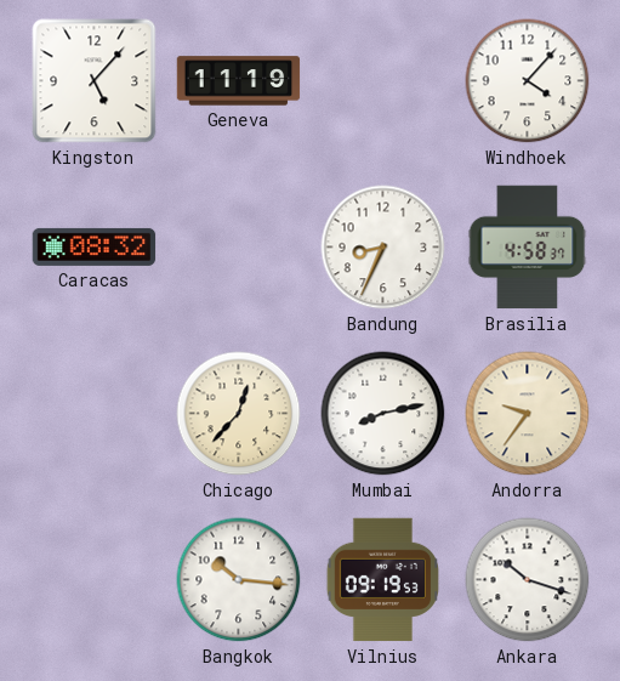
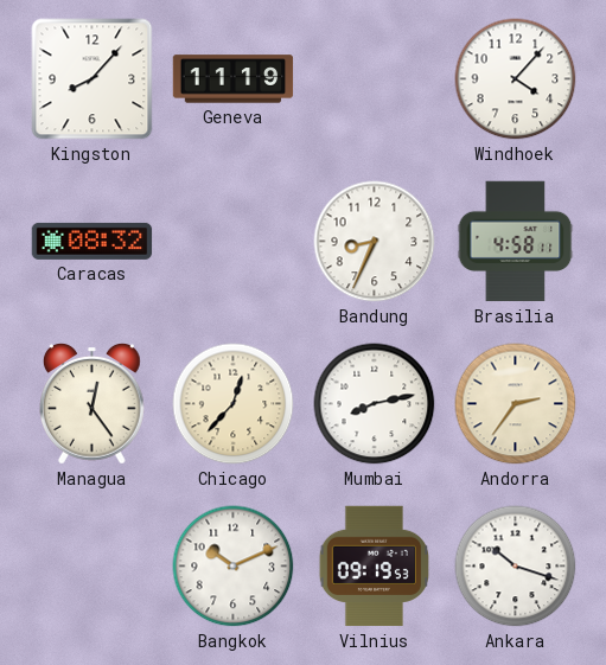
Kingston: 5:07 -> 8:07 (93, 79)
Brasilia: 4:58:37 -> 4:58:11 (516, 242)
Managua: none -> 12:24 (93, 404)
Andorra: 9:36 -> 2:36 (516, 404)
Bangkok: 10:16 -> 10:11 (234, 567)
